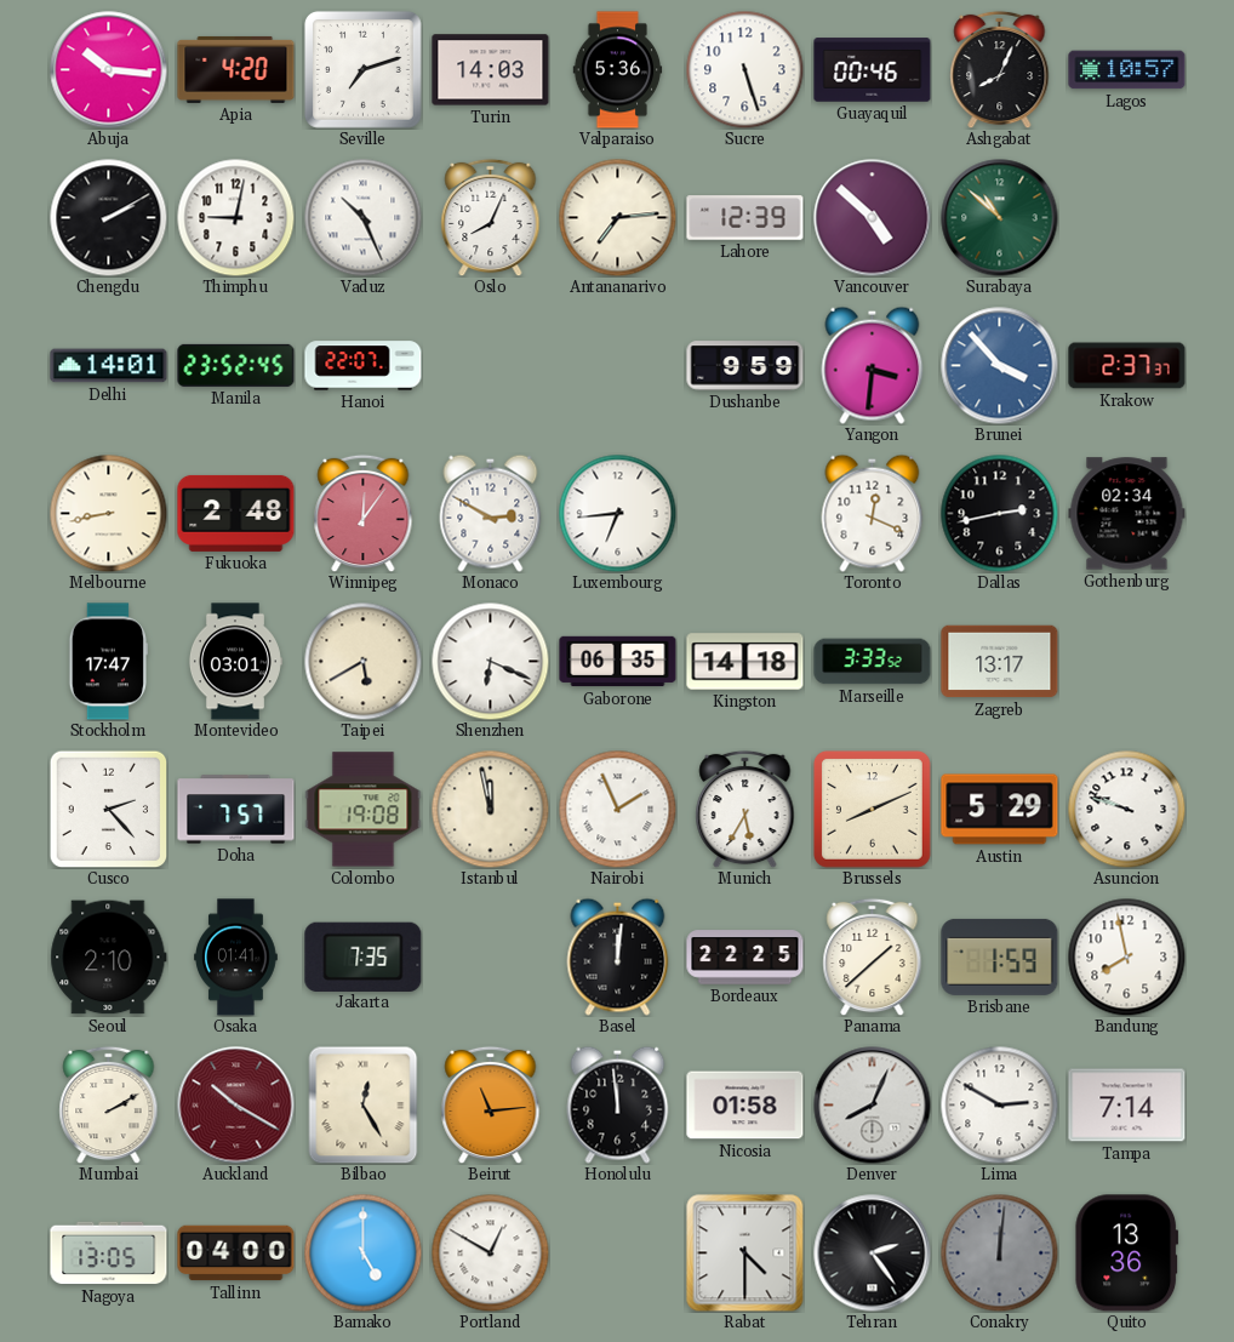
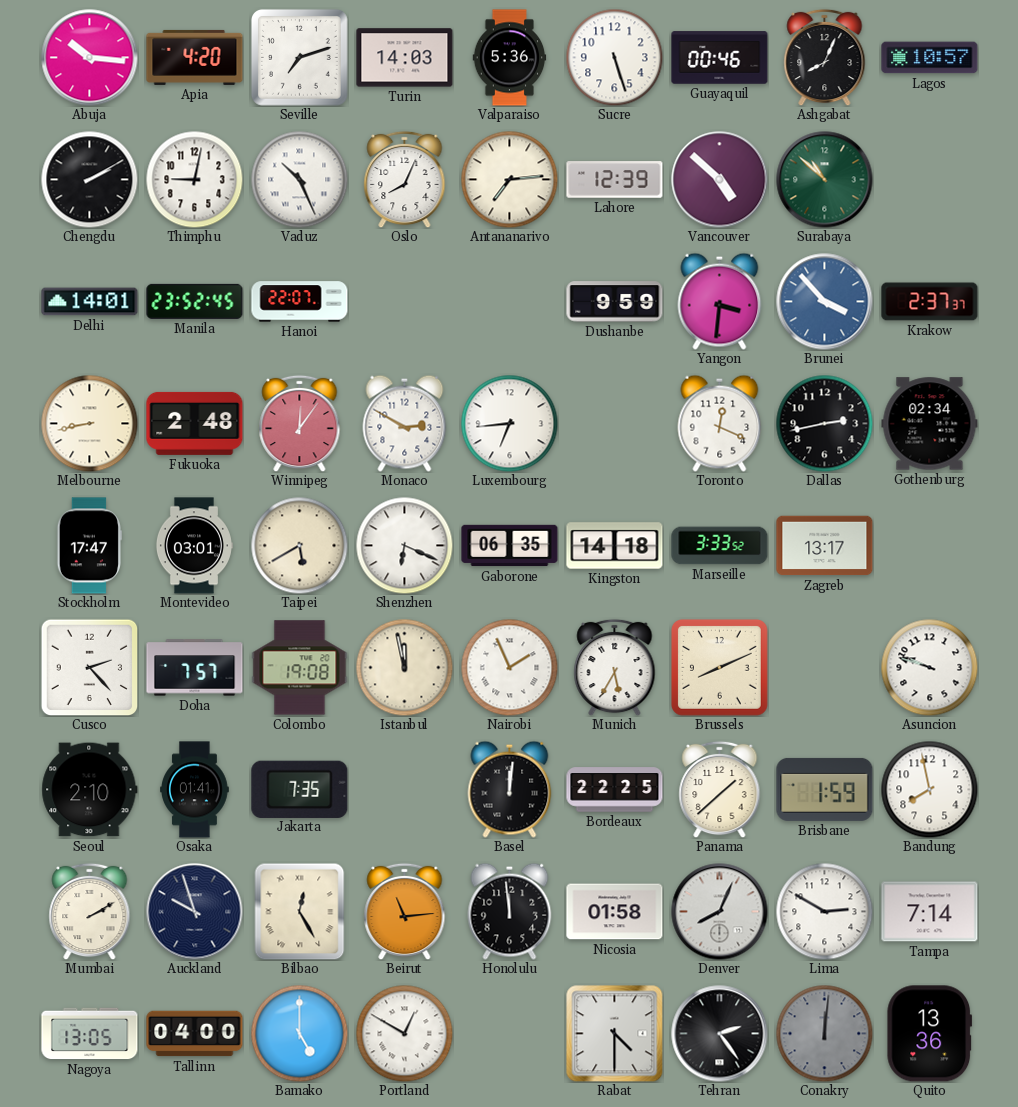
Austin: 5:29 -> none (1000, 810)
Auckland: 10:20 -> 9:57 (195, 912)
Auckland dial: burgundy -> navy (195, 912)
